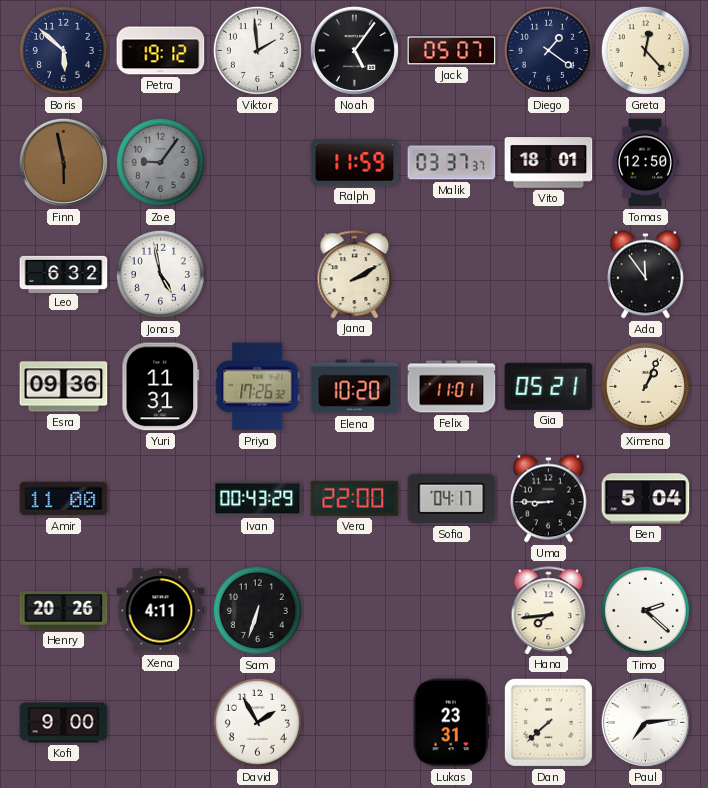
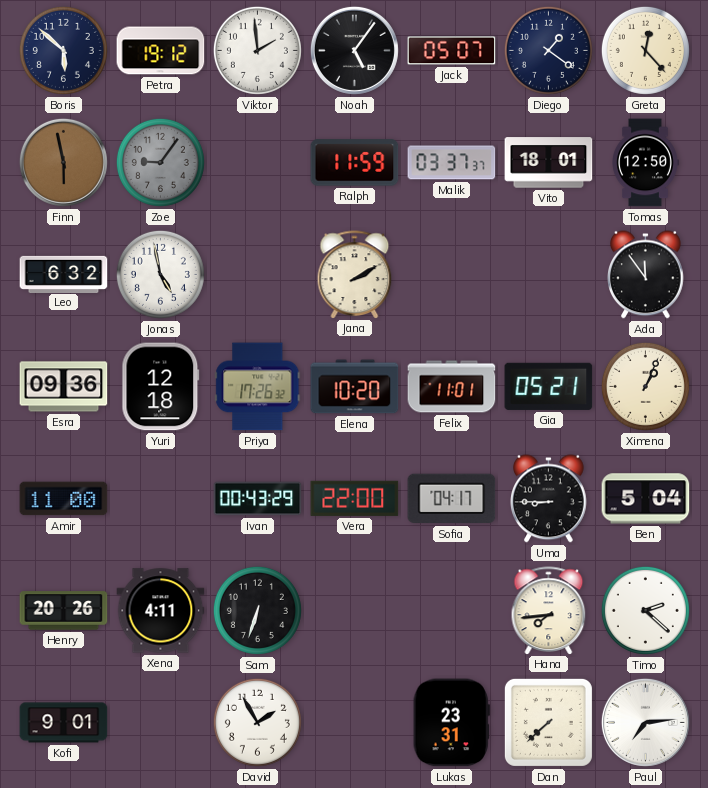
Yuri: 11:31 -> 12:18 (161, 387)
Kofi: 9:00 -> 9:01 (64, 723)
